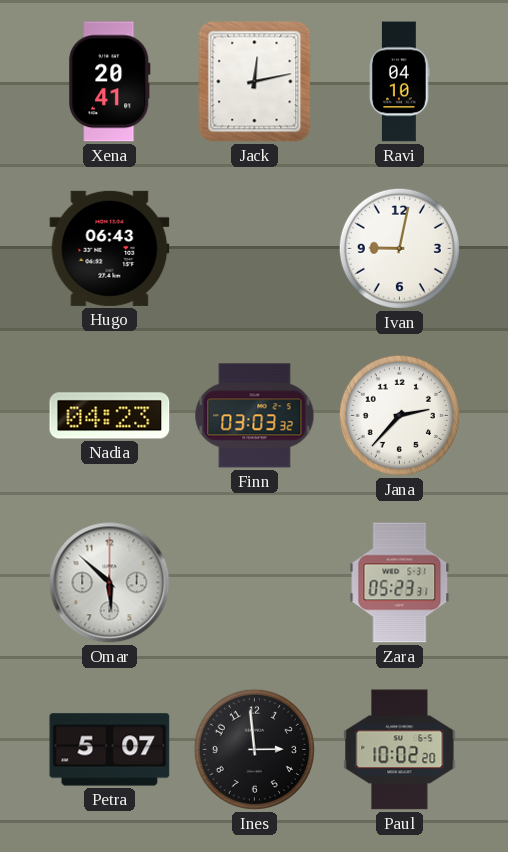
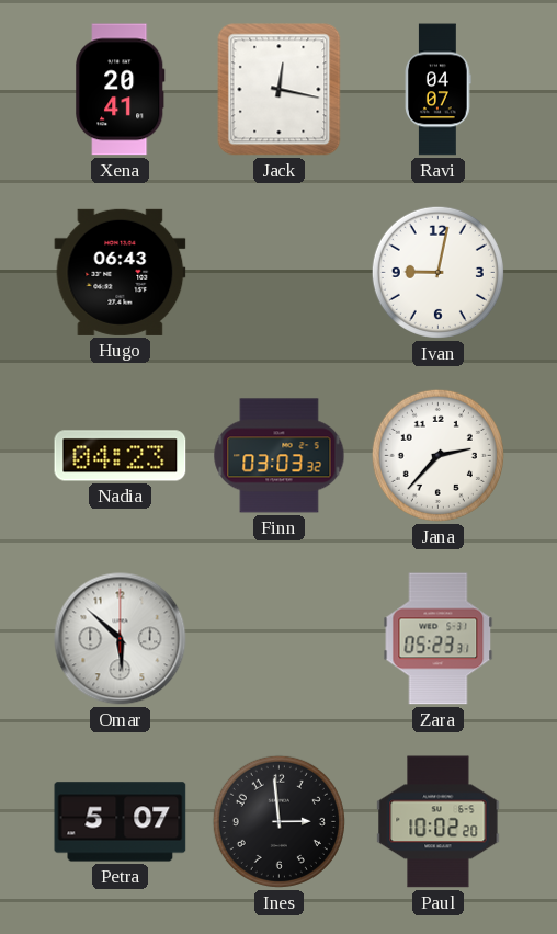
Jack: 12:13 -> 12:17 (280, 90)
Ravi: 04:10 -> 04:07 (439, 90)
